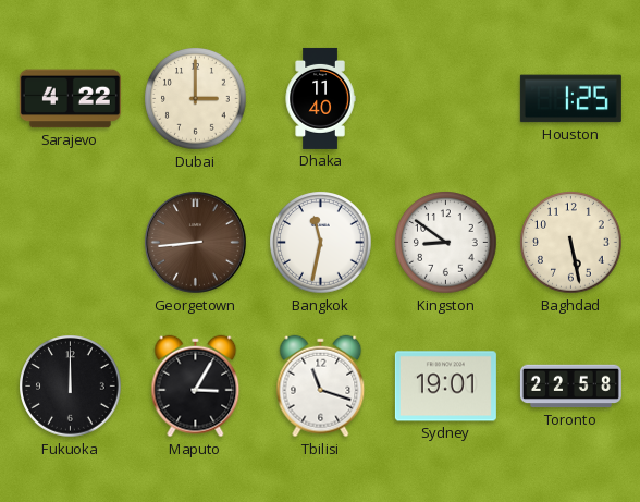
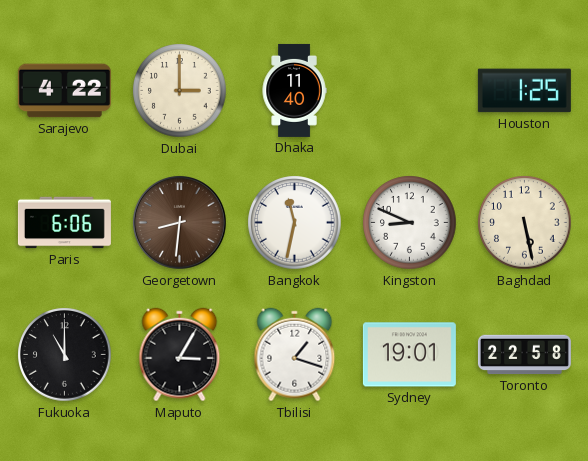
Paris: none -> 6:06 (64, 223)
Georgetown: 8:44 -> 8:31 (179, 222)
Kingston: 8:51 -> 8:49 (410, 223)
Fukuoka: 12:00 -> 11:00 (65, 355)
Tbilisi: 11:18 -> 1:18 (295, 355)
